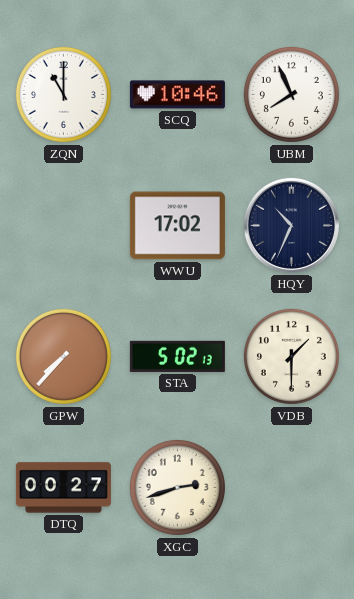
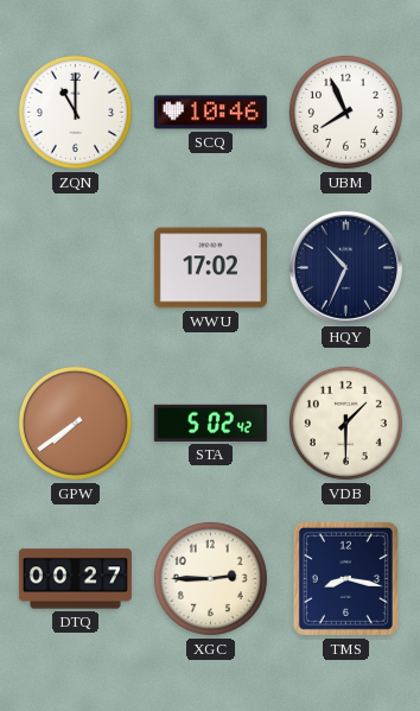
GPW: 7:37 -> 7:39 (75, 423)
STA: 5:02:13 -> 5:02:42 (210, 423)
XGC: 2:42 -> 2:45 (210, 578)
TMS: none -> 8:17 (345, 578)
